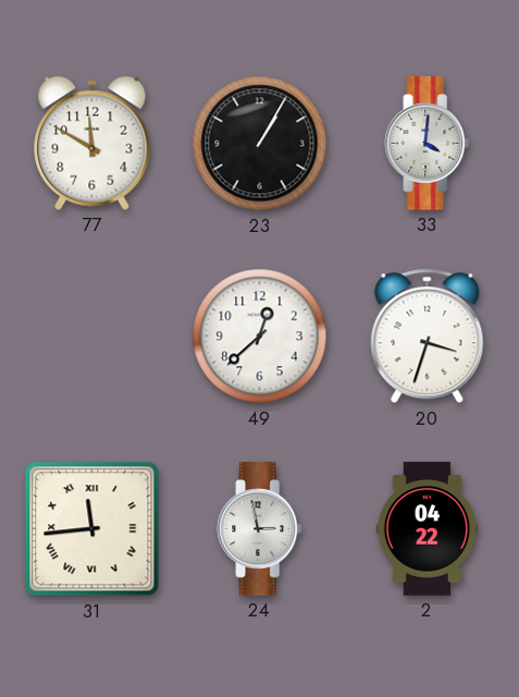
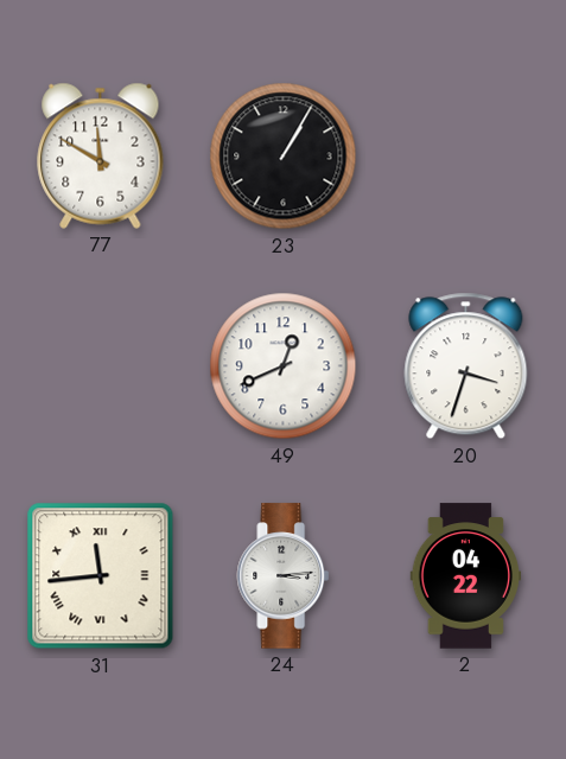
33: 4:01 -> none (428, 144)
49: 12:38 -> 12:41 (284, 366)
24: 2:58 -> 3:14 (284, 576)
